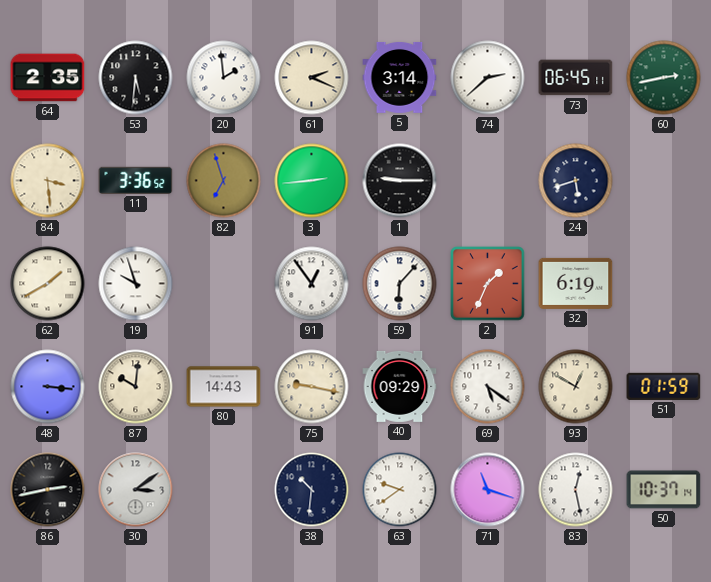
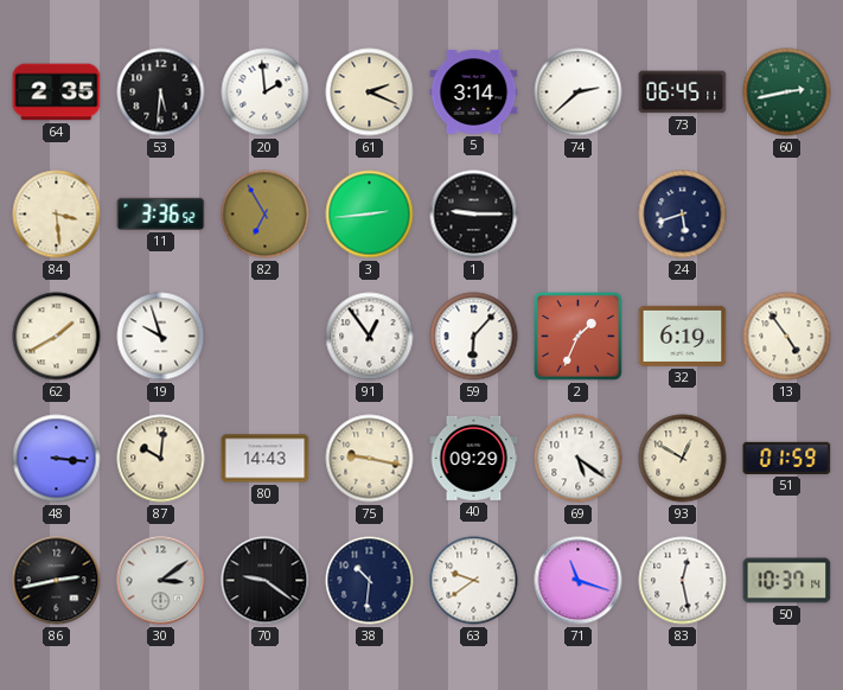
82: 6:57 -> 6:55 (266, 215)
13: none -> 4:54 (787, 337)
70: none -> 9:21 (266, 581)
